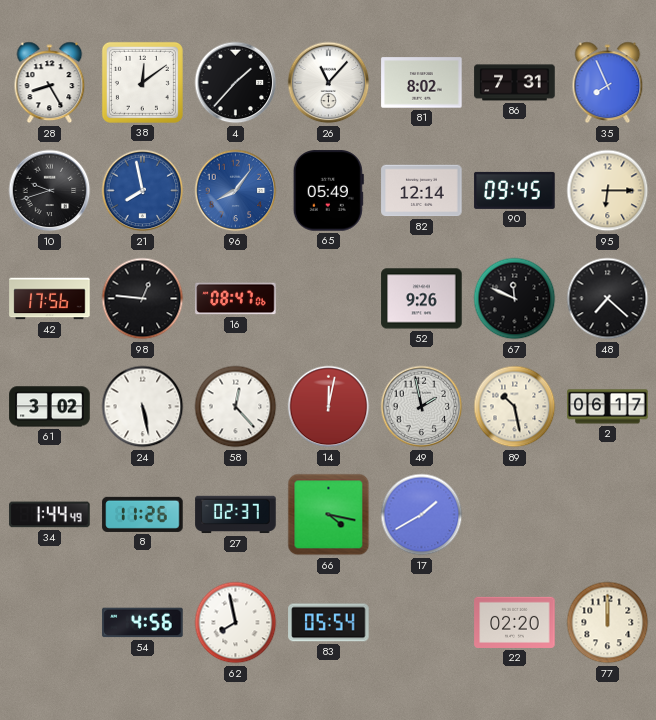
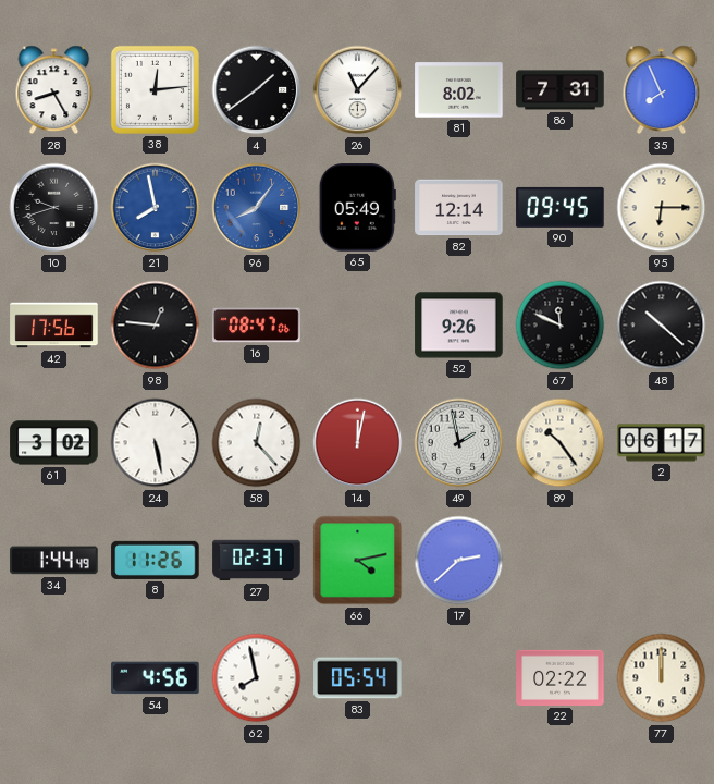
38: 12:09 -> 12:14 (155, 89)
4: 1:37 -> 1:39 (257, 90)
48: 7:22 -> 10:22 (662, 326)
89: 10:28 -> 10:24 (561, 443)
66: 4:17 -> 4:13 (358, 561)
17: 1:40 -> 2:38 (459, 561)
22: 02:20 -> 02:22 (561, 677)
